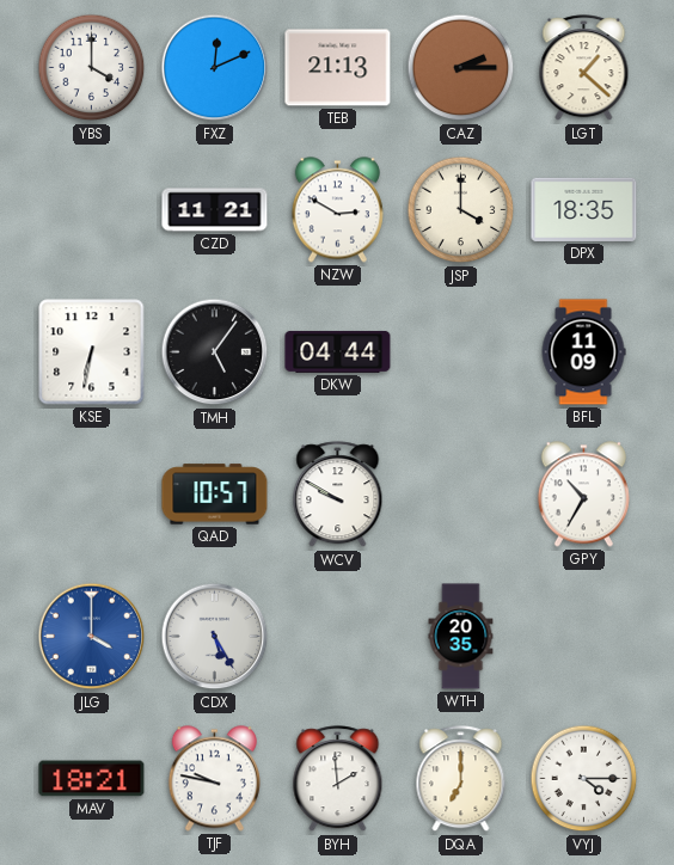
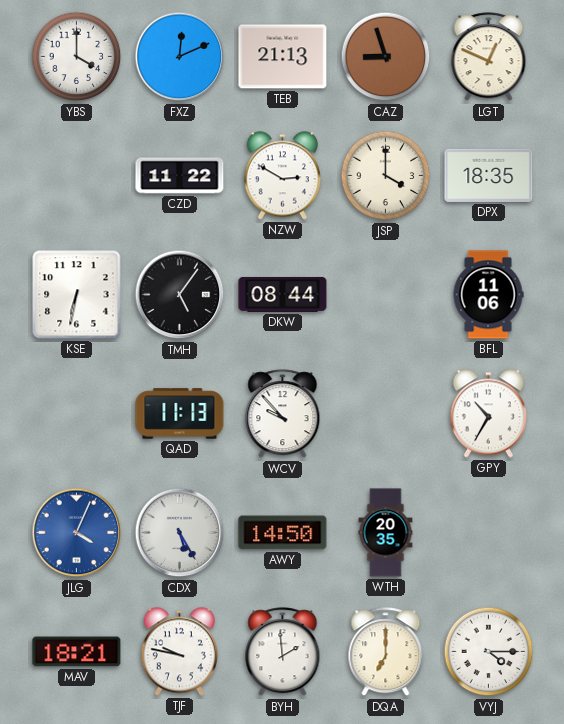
CAZ: 2:15 -> 8:57 (386, 57)
LGT: 1:22 -> 12:49 (489, 57)
CZD: 11:21 -> 11:22 (180, 176)
DKW: 04:44 -> 08:44 (283, 294)
BFL: 11:09 -> 11:06 (488, 295)
QAD: 10:57 -> 11:13 (180, 414)
WCV: 9:50 -> 9:53 (283, 414)
JLG: 4:00 -> 4:04 (77, 533)
AWY: none -> 14:50 (283, 533)
